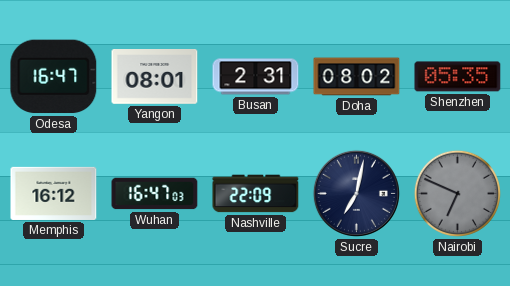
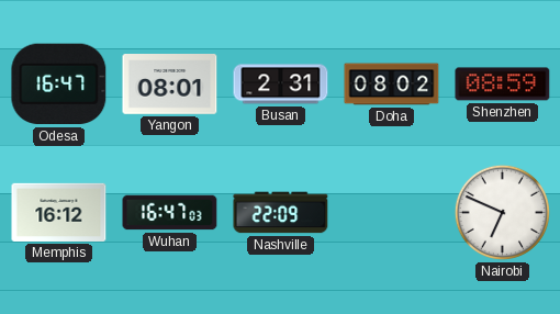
Shenzhen: 05:35 -> 08:59 (503, 85)
Sucre: 7:02 -> none (356, 193)
Nairobi dial: grey -> white (502, 212)
